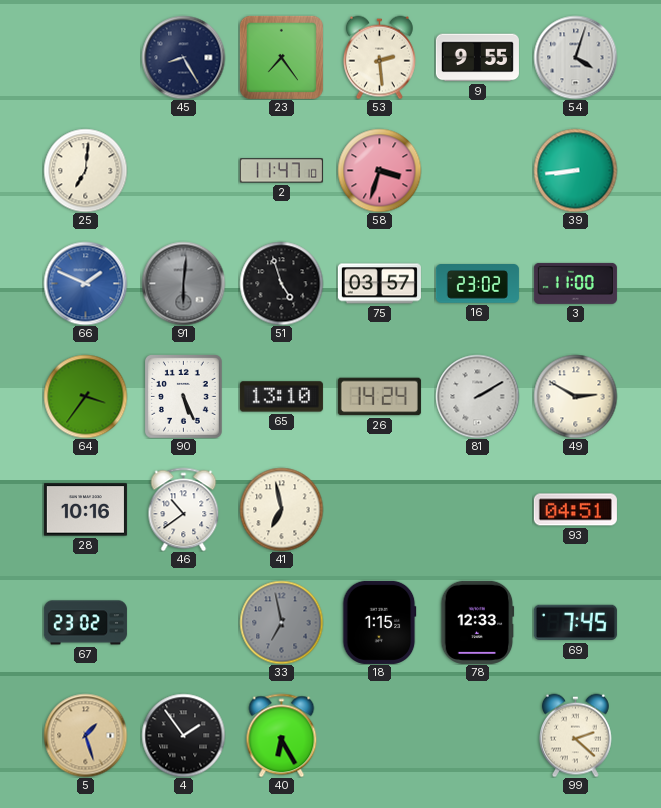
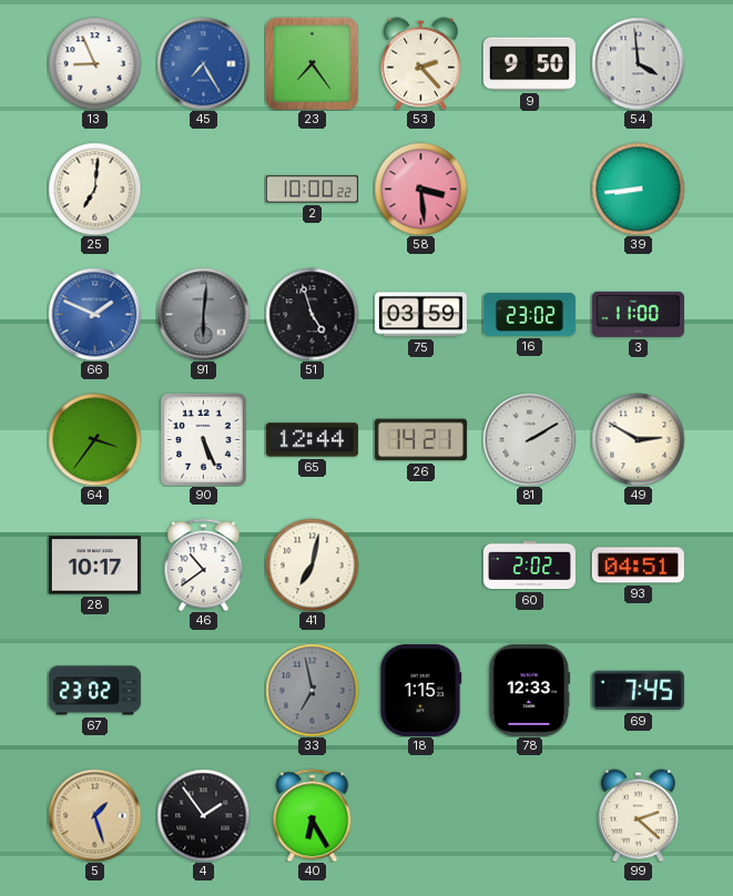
13: none -> 8:56 (94, 63)
45: 8:25 -> 7:25 (203, 63)
45 dial: navy -> blue (203, 63)
53: 2:29 -> 2:23 (420, 63)
9: 9:55 -> 9:50 (529, 64)
54: 4:03 -> 3:59 (638, 63)
2: 11:47 -> 10:00 (312, 190)
58: 3:33 -> 3:29 (420, 189)
75: 03:57 -> 03:59 (420, 315)
65: 13:10 -> 12:44 (312, 440)
26: 14:24 -> 14:21 (420, 440)
28: 10:16 -> 10:17 (94, 566)
41: 6:58 -> 7:02 (312, 564)
60: none -> 2:02 (529, 566)
